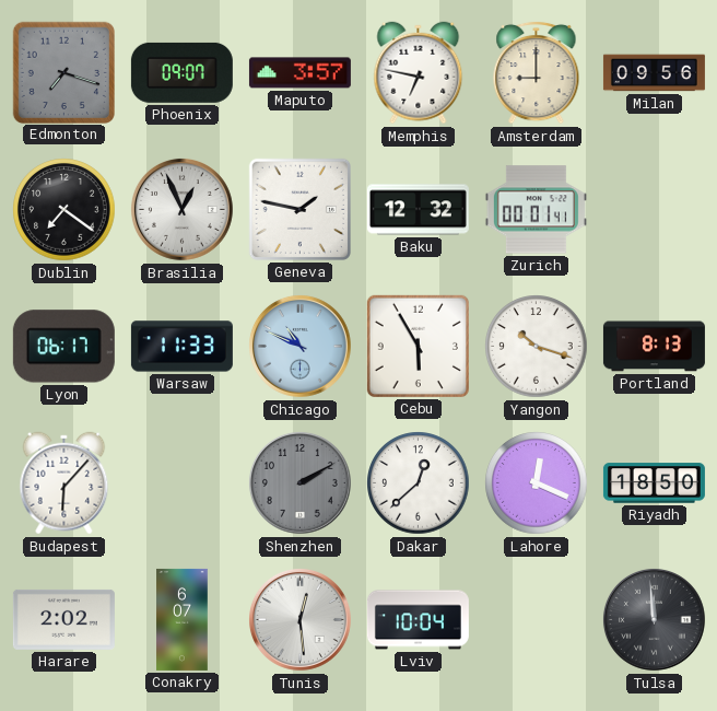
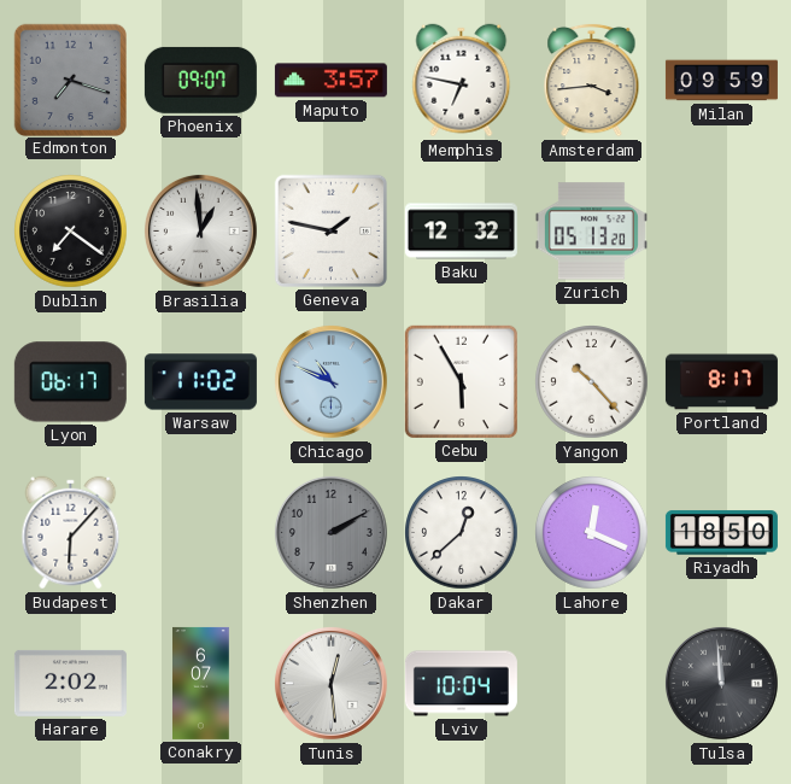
Amsterdam: 9:00 -> 3:44 (592, 80)
Milan: 09:56 -> 09:59 (721, 81)
Brasilia: 12:56 -> 12:59 (200, 230)
Zurich: 00:01 -> 05:13 (591, 232)
Warsaw: 11:33 -> 11:02 (200, 382)
Yangon: 10:18 -> 10:23 (592, 382)
Portland: 8:13 -> 8:17 (721, 382)
